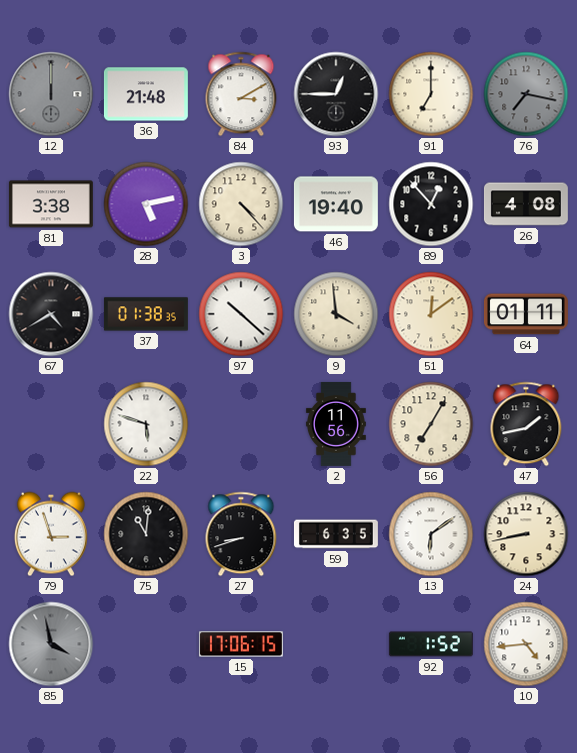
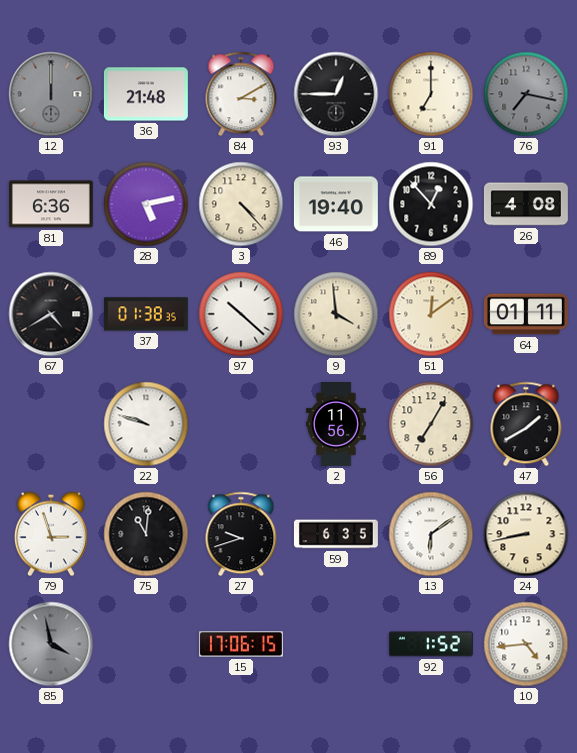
81: 3:38 -> 6:36 (51, 204)
22: 5:48 -> 9:48 (146, 424)
47: 1:43 -> 1:40 (526, 424)
27: 8:42 -> 9:42 (241, 534)
